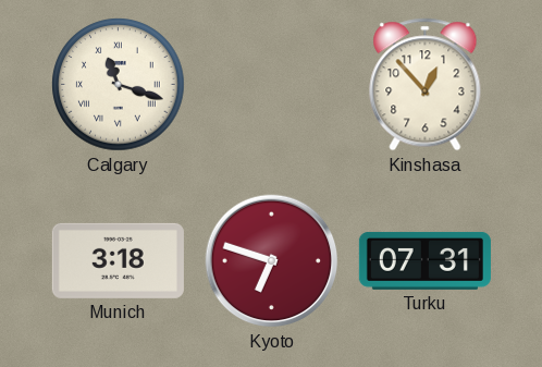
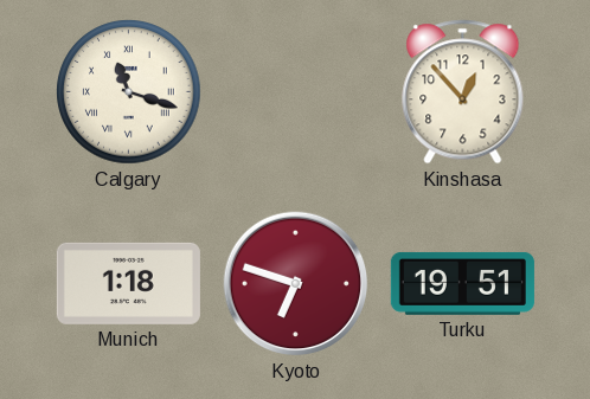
Munich: 3:18 -> 1:18 (128, 283)
Turku: 07:31 -> 19:51 (462, 283)
